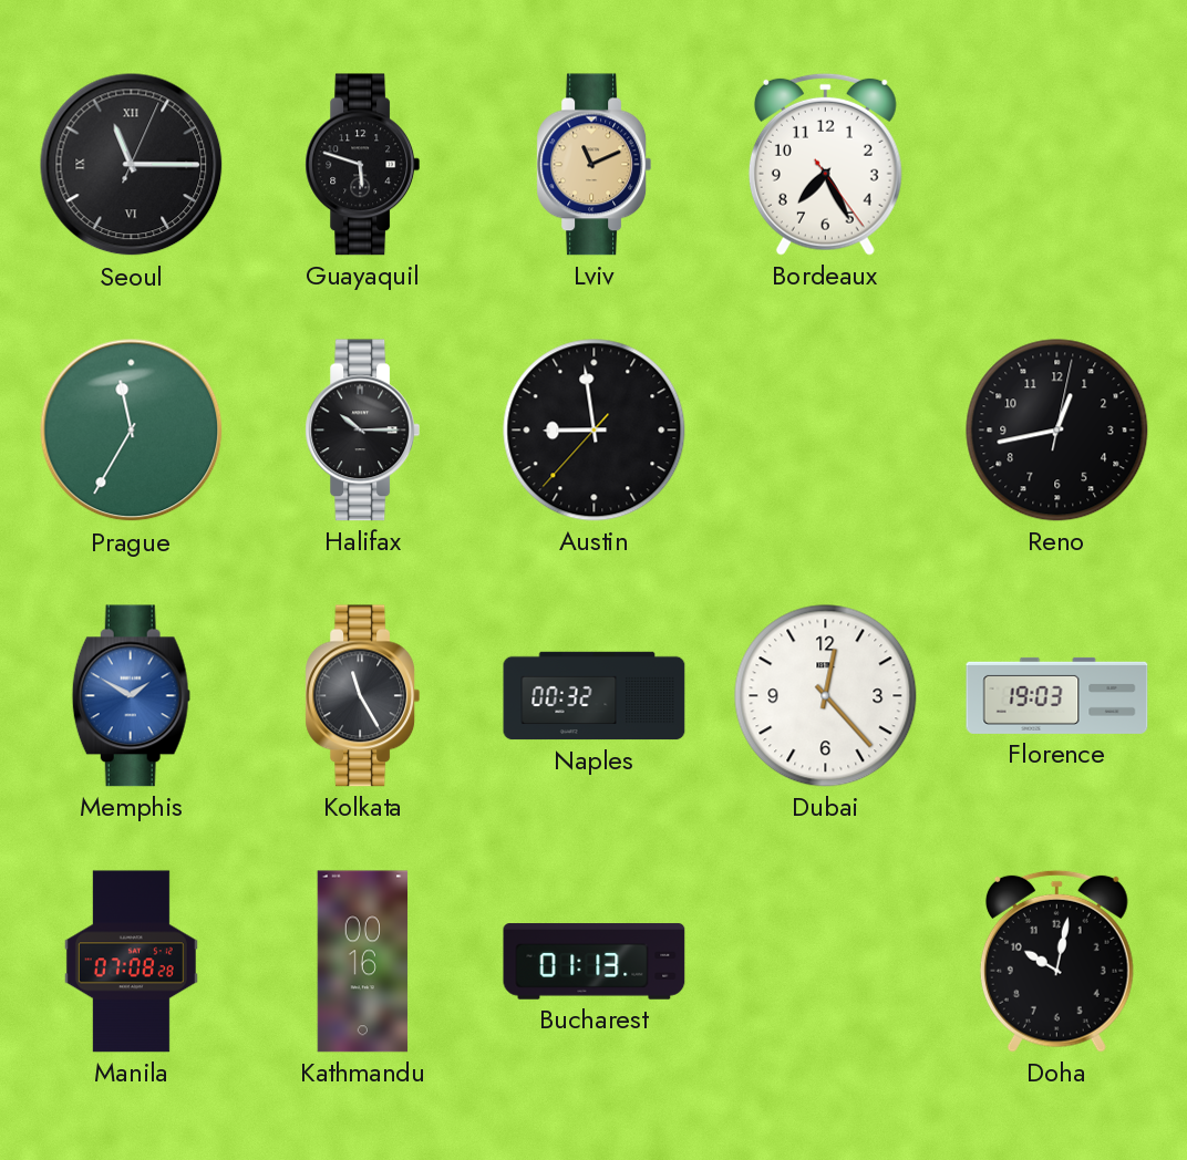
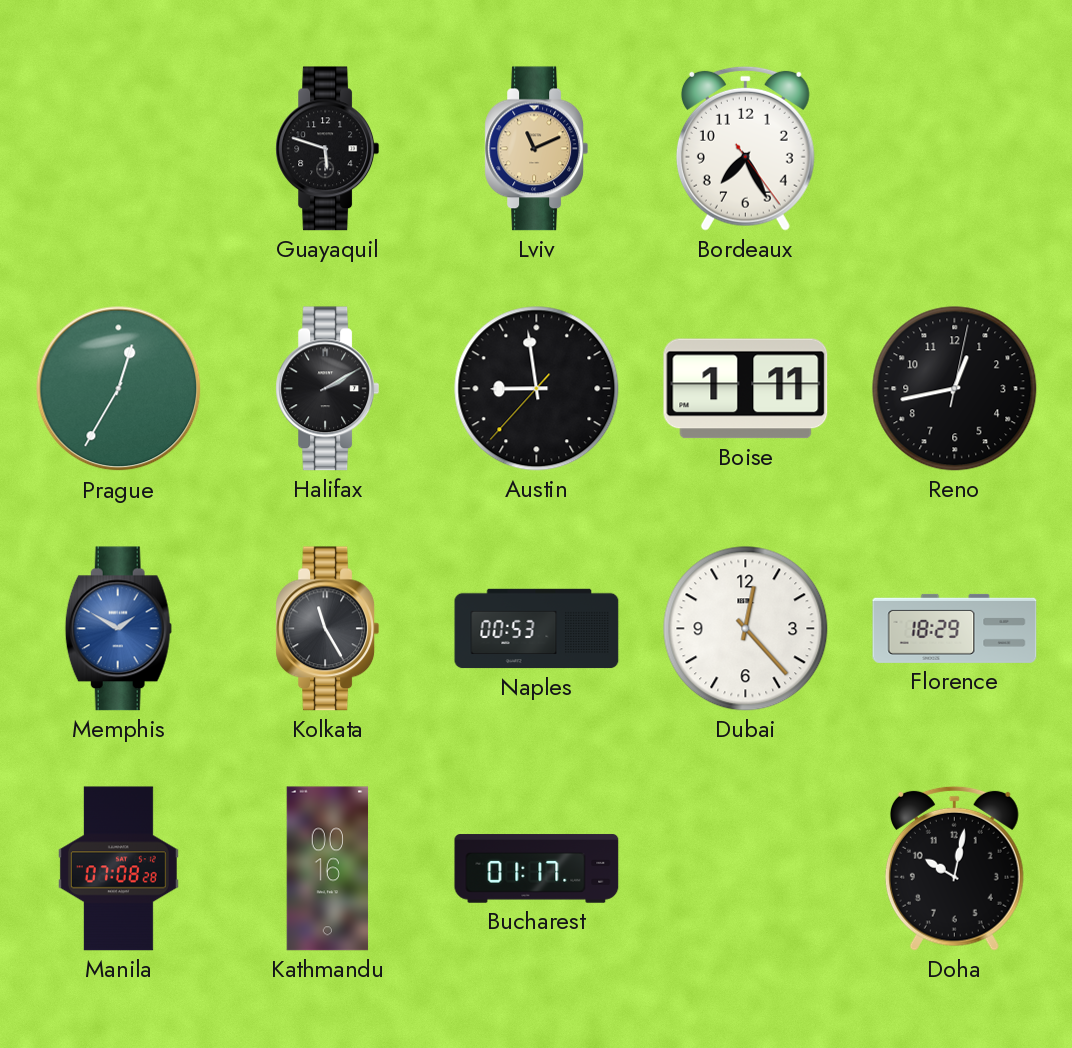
Seoul: 11:15 -> none (132, 165)
Prague: 11:35 -> 12:35 (119, 389)
Halifax: 10:15 -> 2:10 (328, 389)
Boise: none -> 1:11 (746, 389)
Naples: 00:32 -> 00:53 (537, 629)
Florence: 19:03 -> 18:29 (955, 628)
Bucharest: 01:13 -> 01:17 (537, 869)
